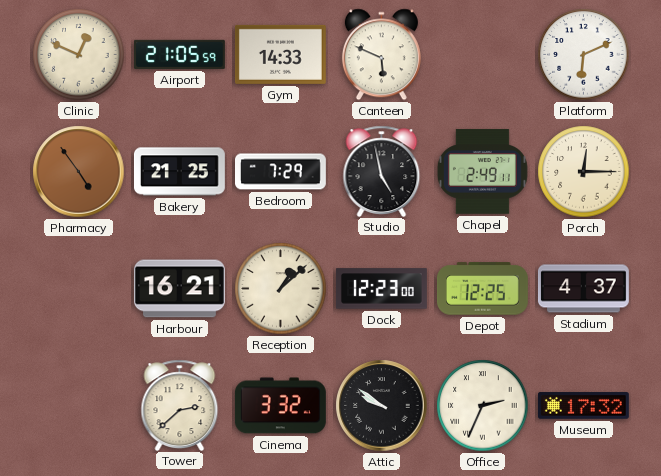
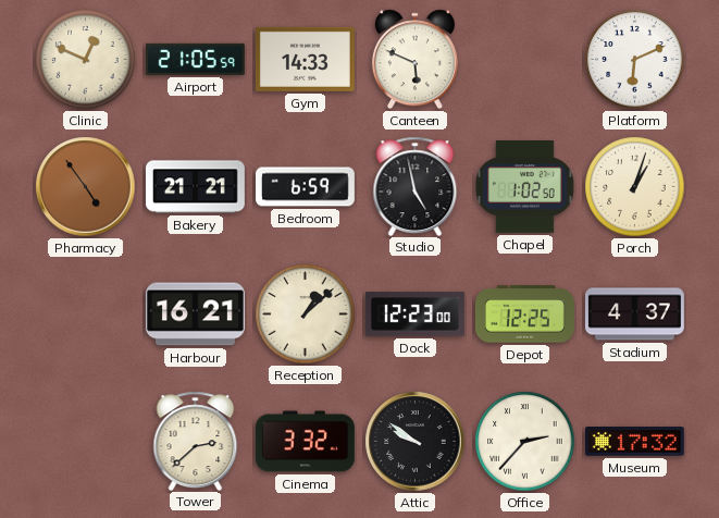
Bakery: 21:25 -> 21:21 (195, 187)
Bedroom: 7:29 -> 6:59 (306, 187)
Chapel: 2:49 -> 1:02 (524, 187)
Porch: 12:15 -> 1:03 (635, 187)
Office: 2:34 -> 2:37 (525, 442)
